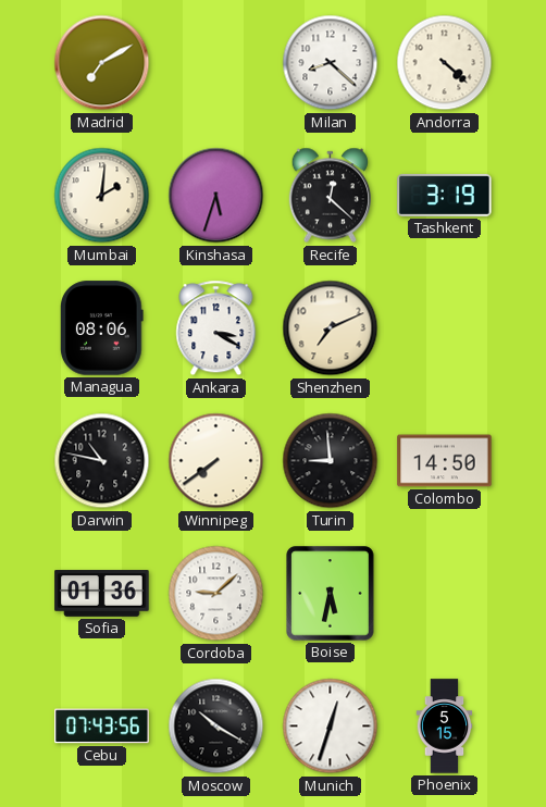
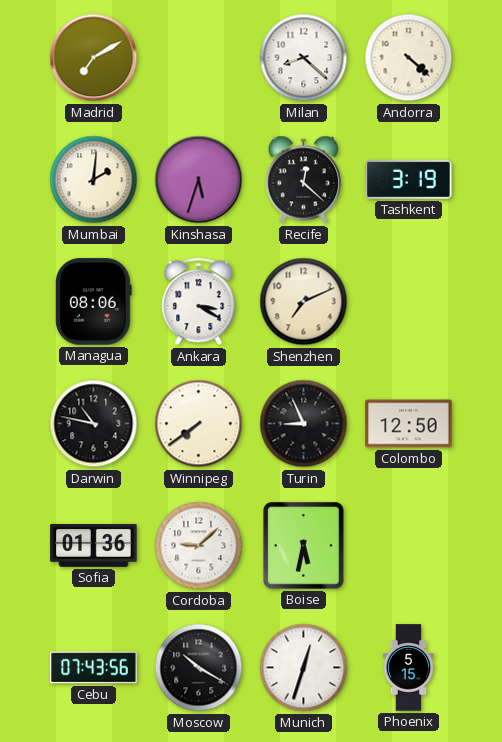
Turin: 8:59 -> 8:56 (304, 424)
Colombo: 14:50 -> 12:50 (409, 424)
